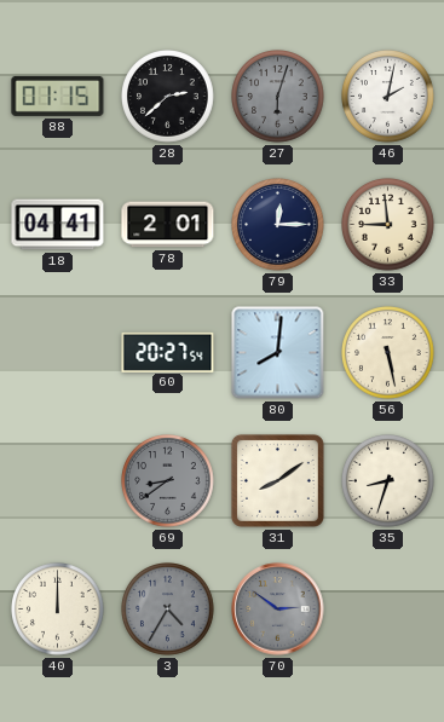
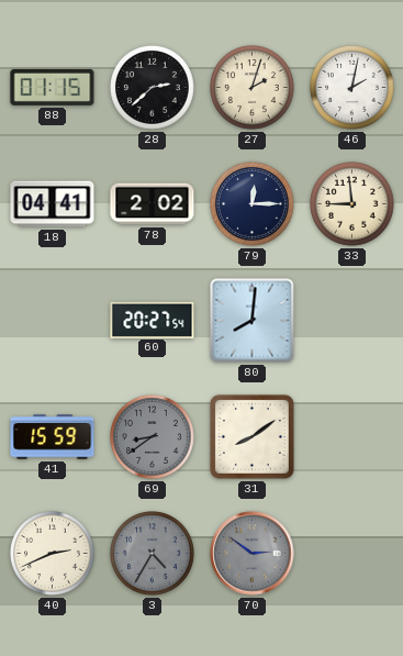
27: 6:03 -> 2:03 (253, 88)
27 dial: grey -> cream (253, 88)
78: 2:01 -> 2:02 (153, 204)
56: 5:28 -> none (388, 353)
41: none -> 15:59 (53, 437)
35: 8:33 -> none (388, 481)
40: 12:00 -> 2:41 (53, 554)
